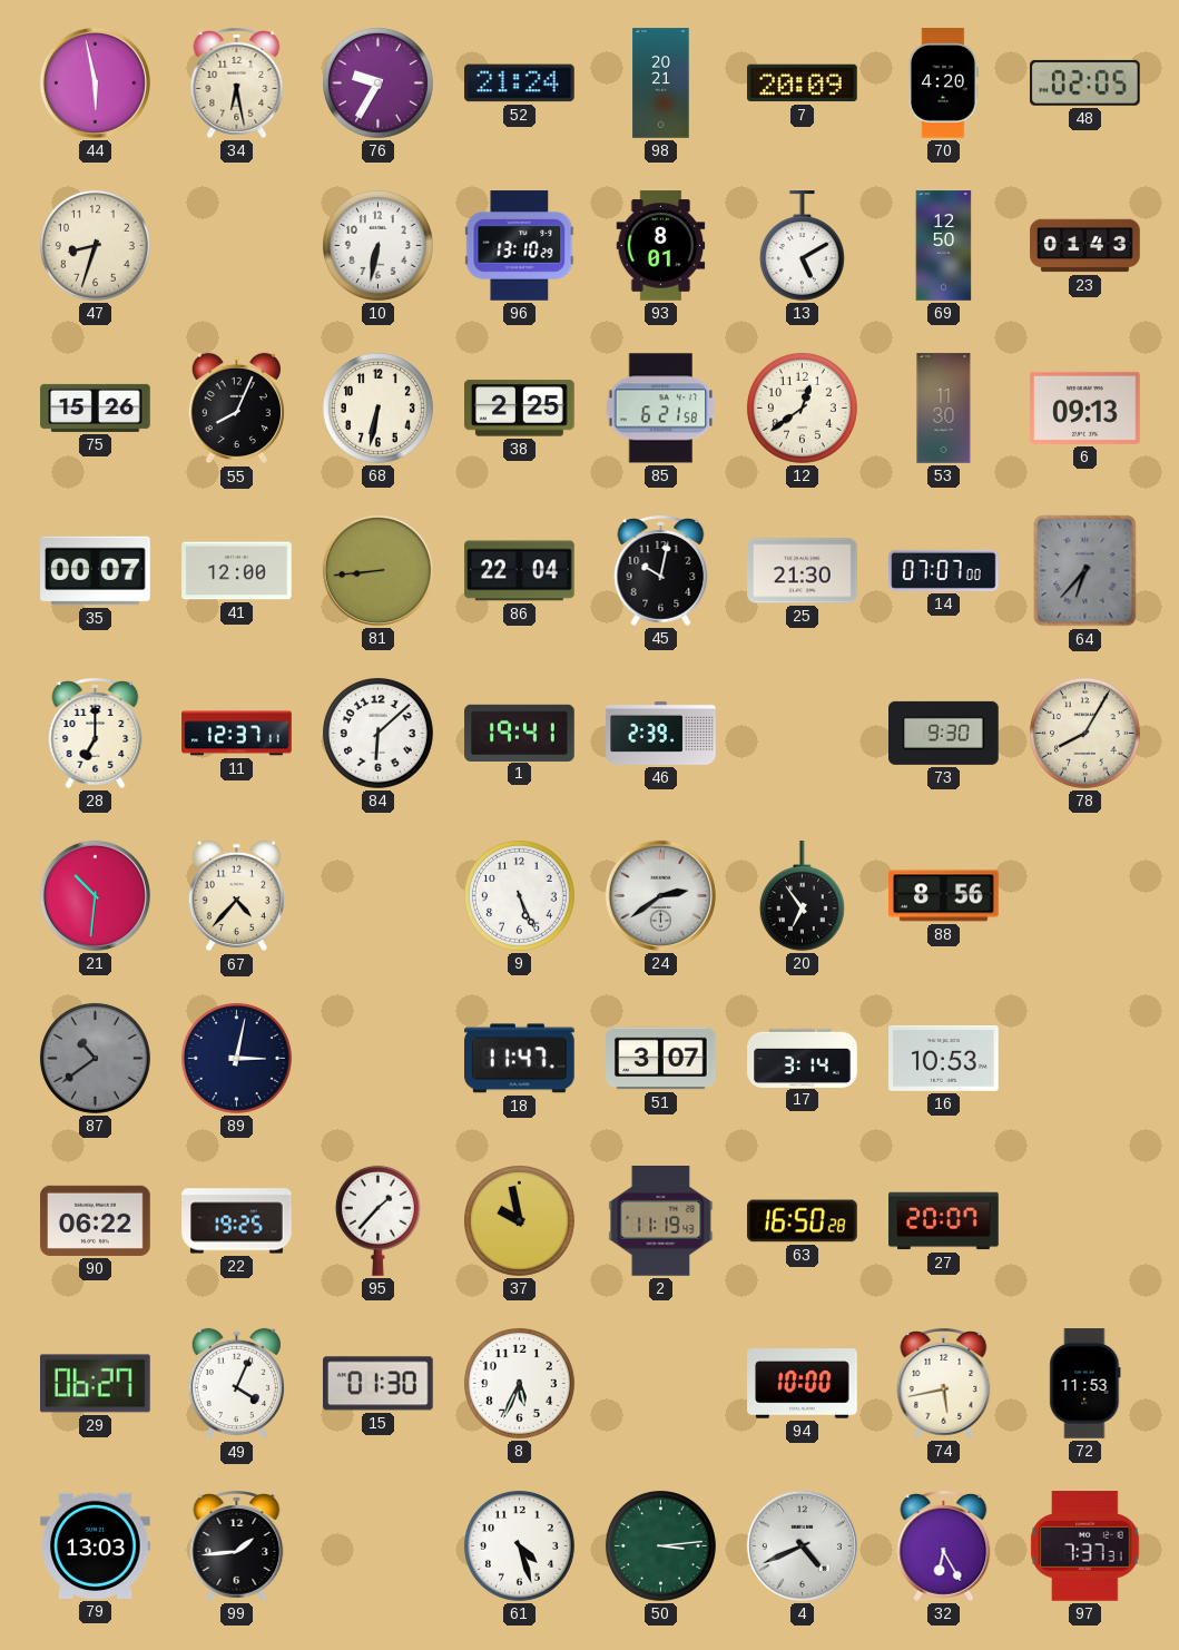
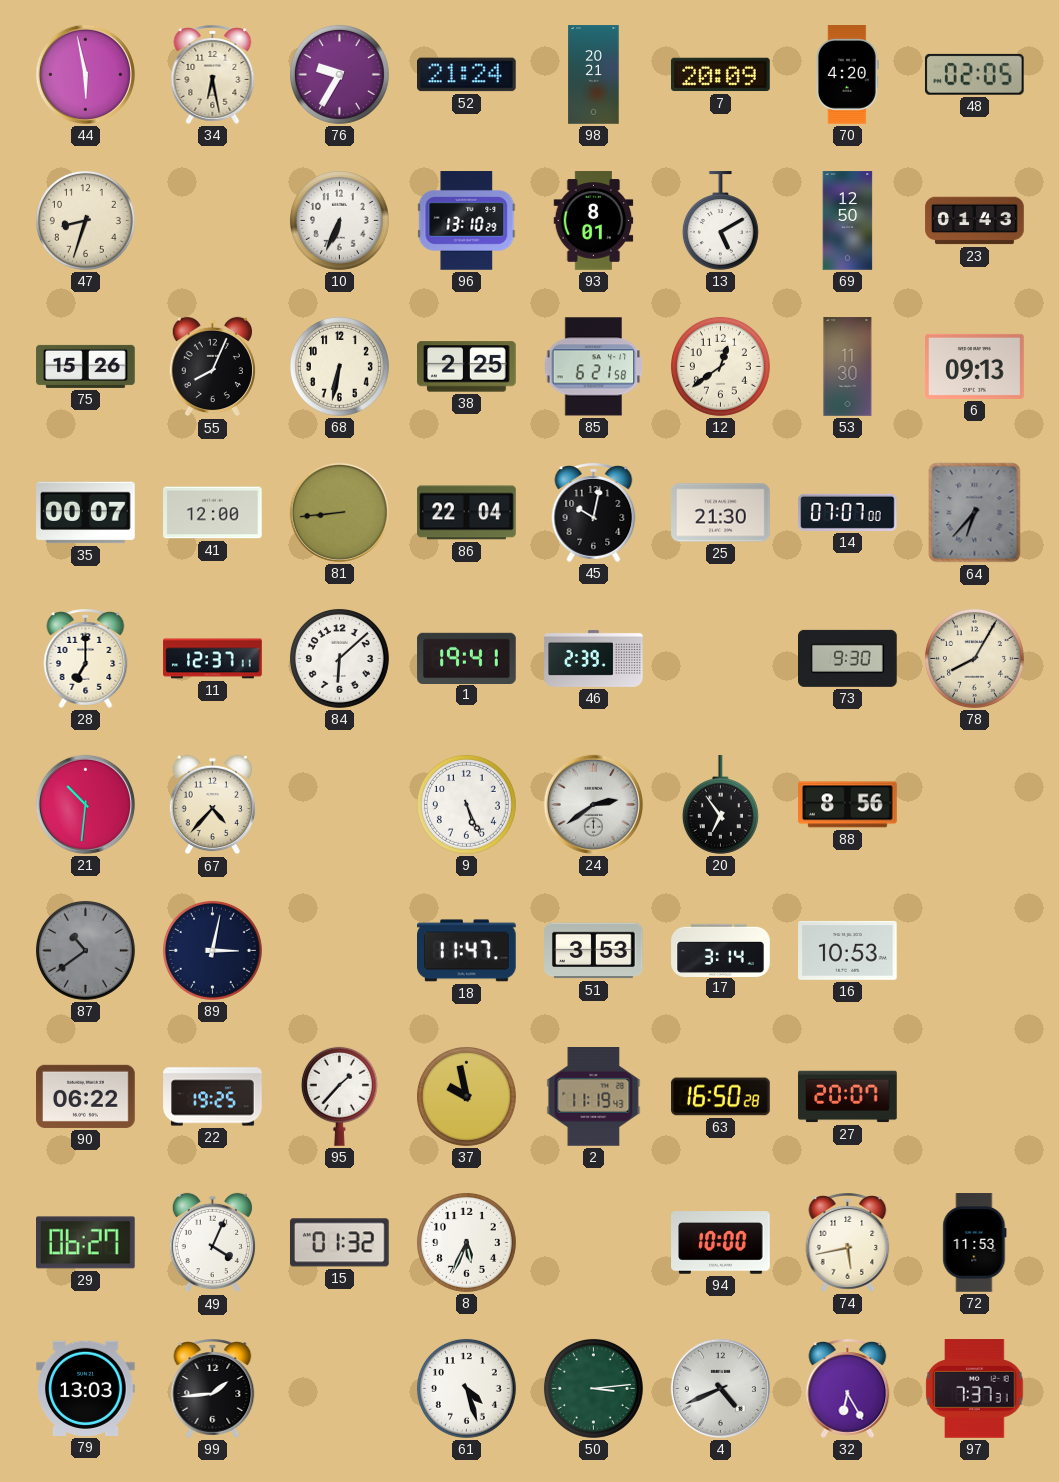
10: 6:32 -> 6:34 (339, 220)
51: 3:07 -> 3:53 (594, 951)
15: 01:30 -> 01:32 (340, 1243)
